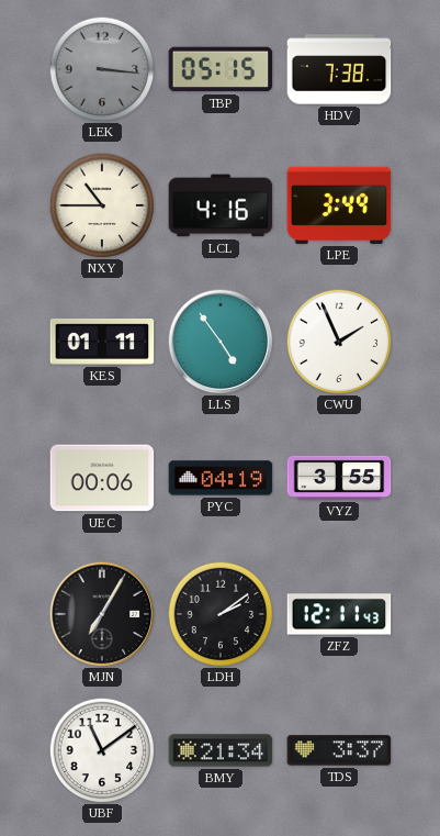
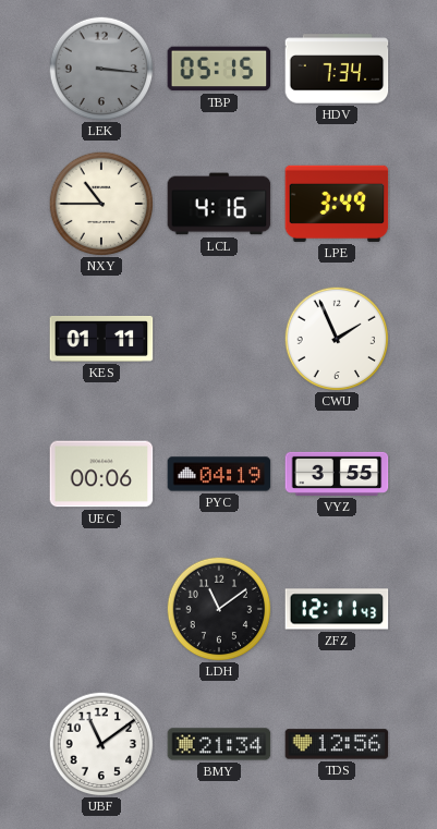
HDV: 7:38 -> 7:34 (337, 69)
LLS: 4:54 -> none (221, 342)
MJN: 7:05 -> none (102, 614)
LDH: 2:09 -> 11:09 (219, 609)
TDS: 3:37 -> 12:56 (337, 744)
